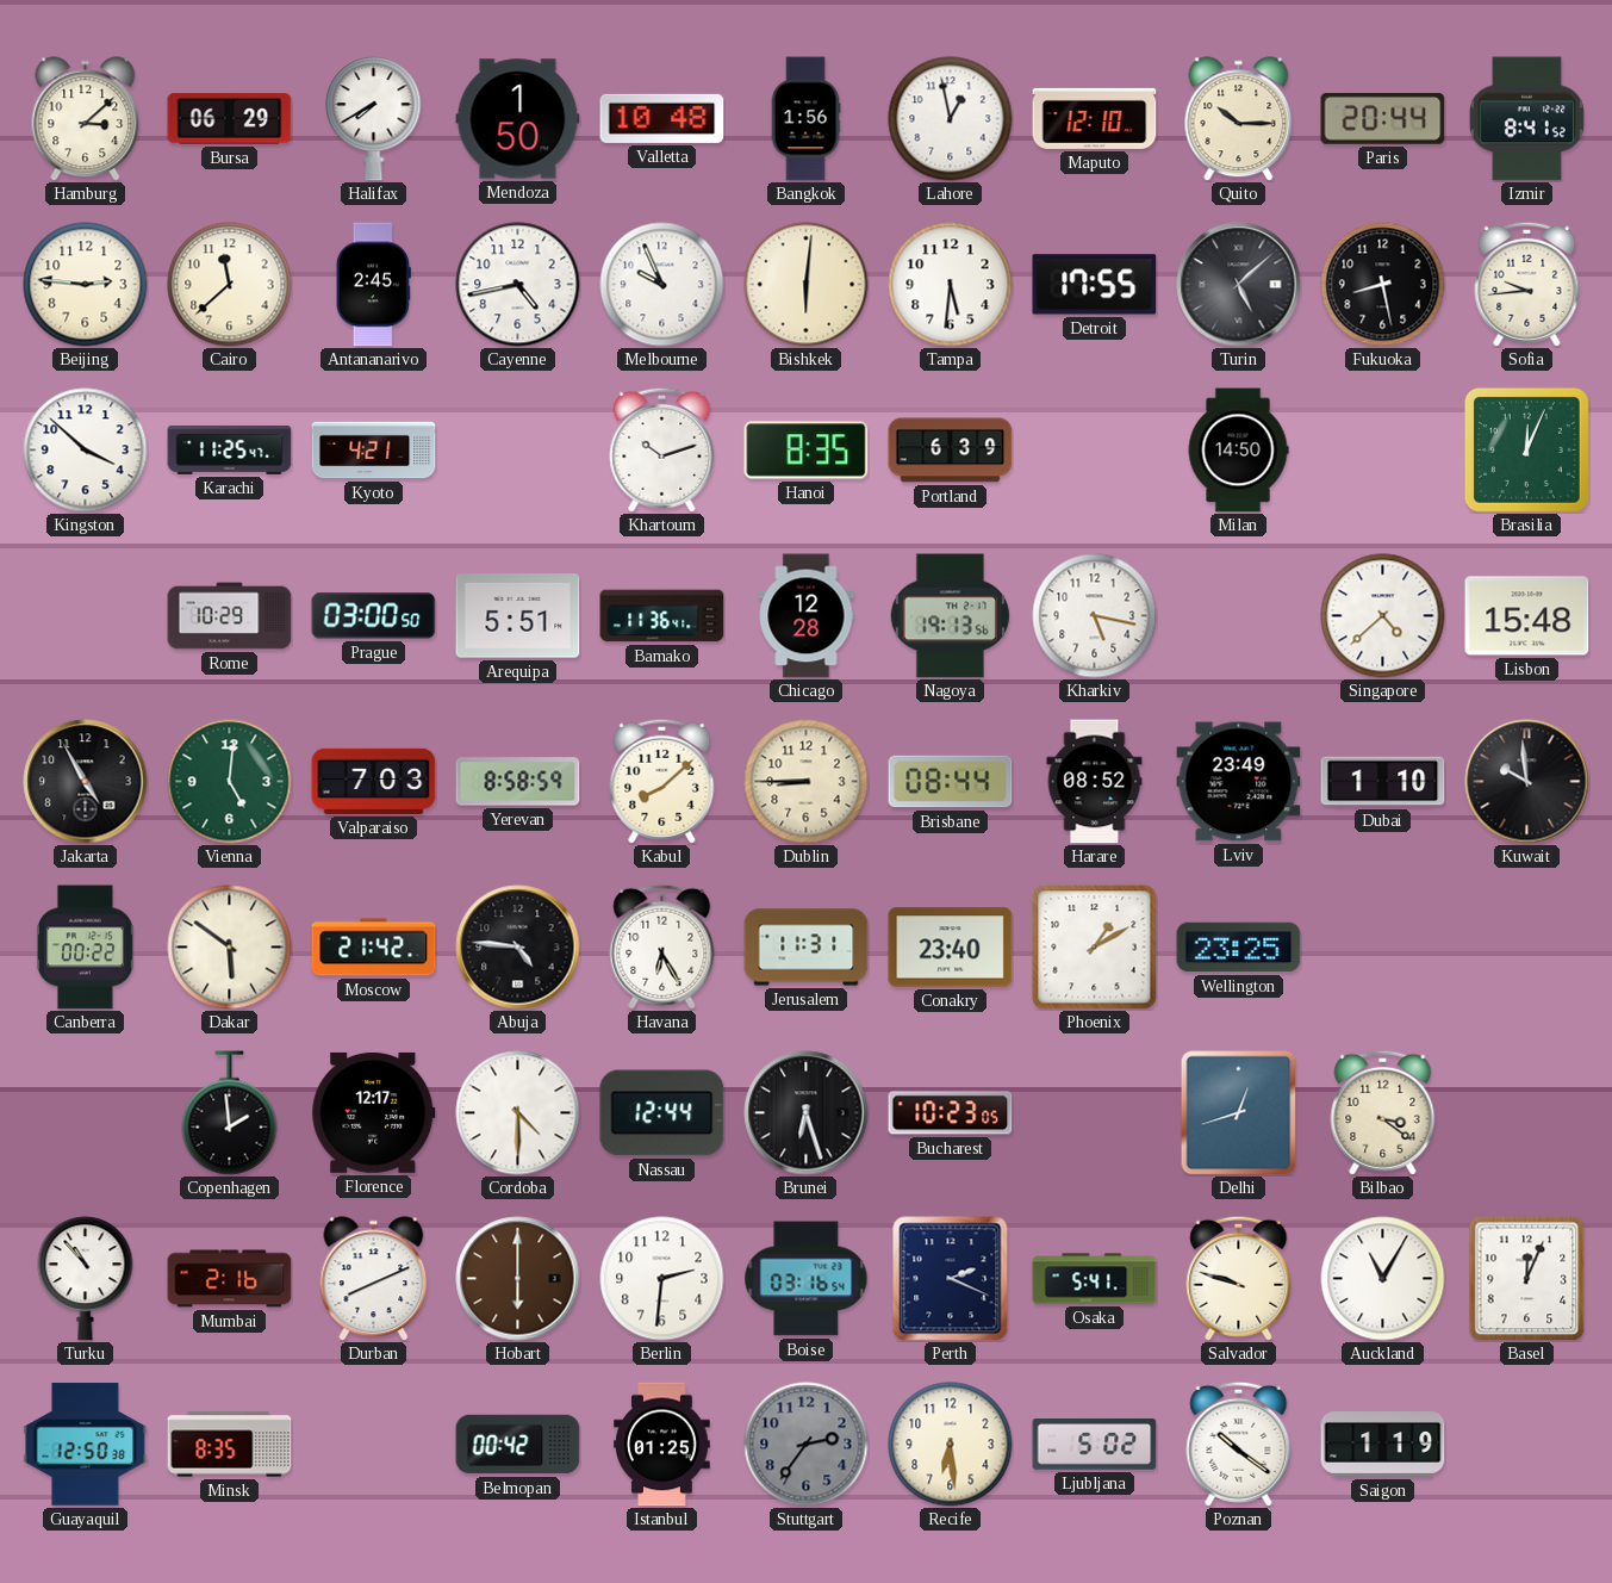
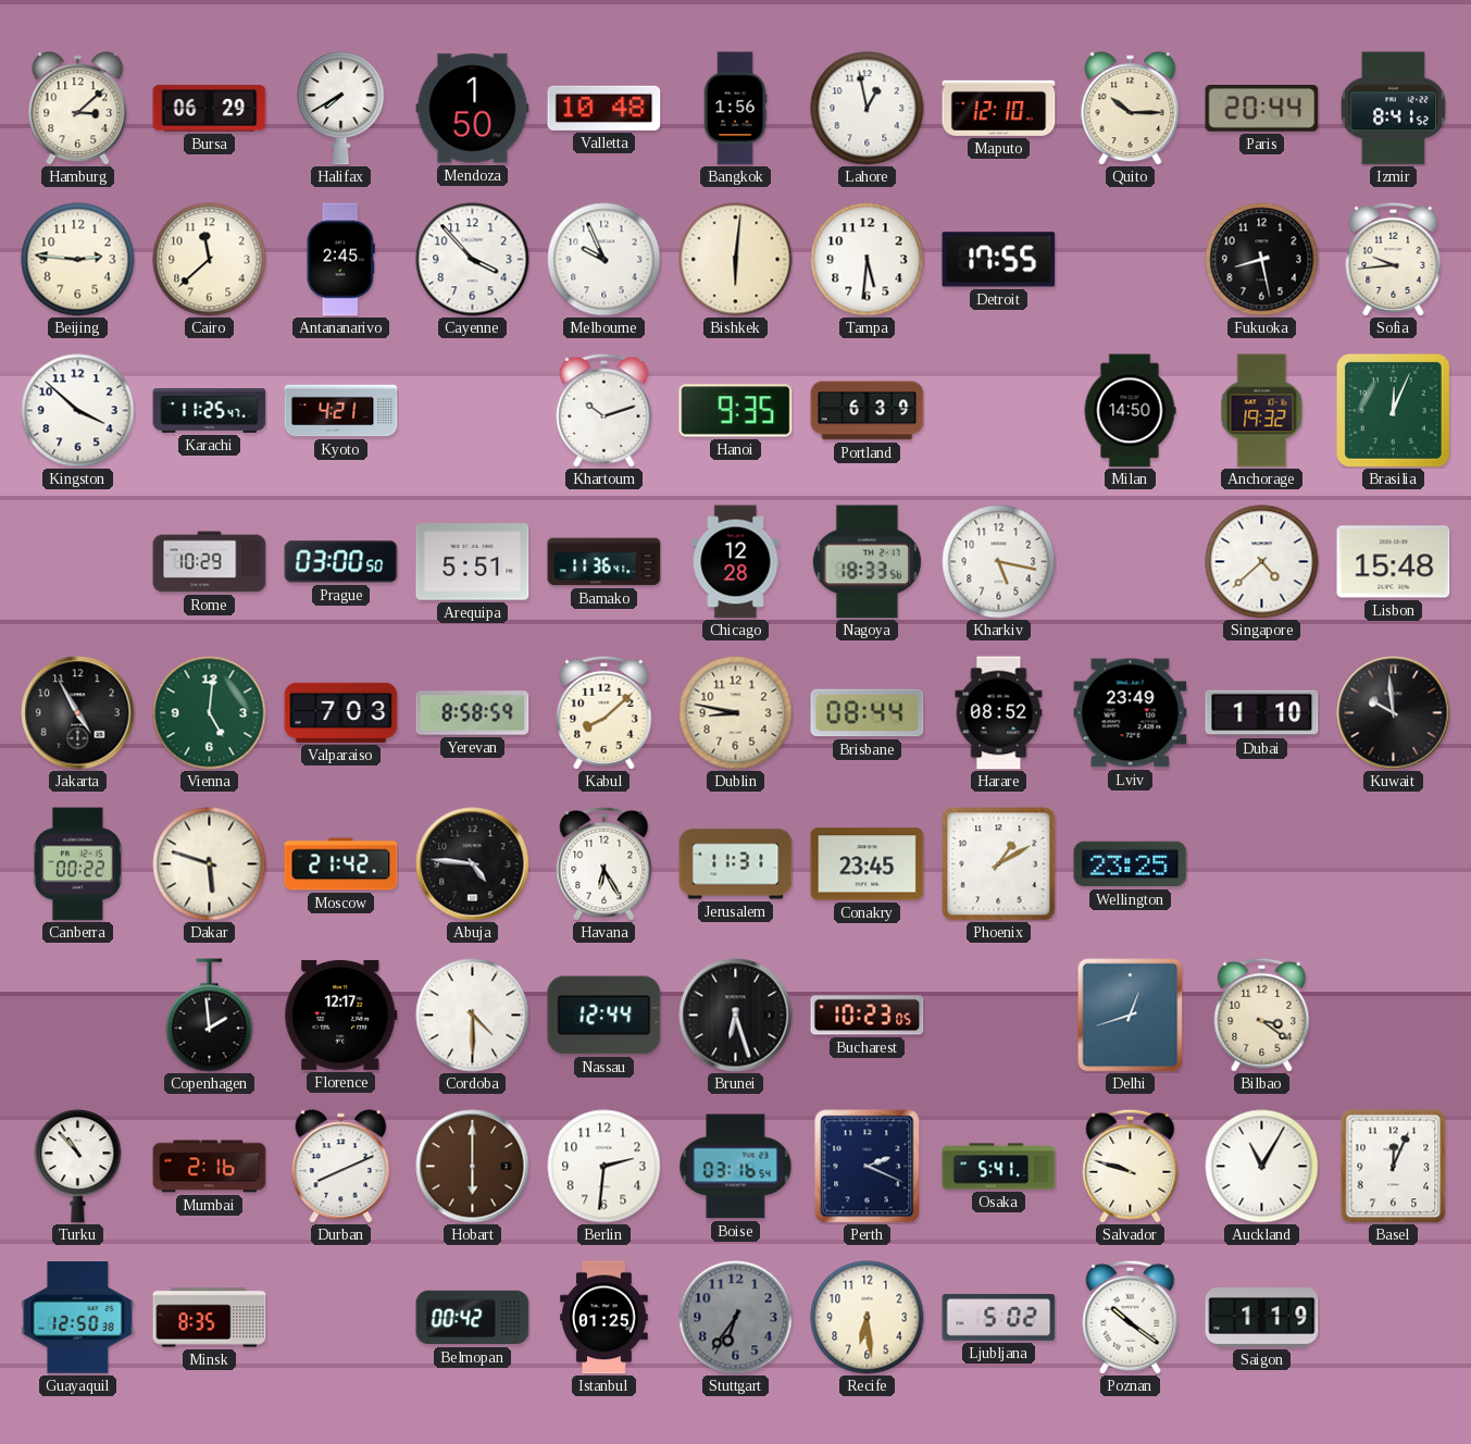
Cayenne: 4:43 -> 3:53 (473, 260)
Turin: 5:08 -> none (1239, 285)
Hanoi: 8:35 -> 9:35 (736, 411)
Anchorage: none -> 19:32 (1262, 411)
Nagoya: 19:13 -> 18:33 (867, 562)
Dublin: 8:45 -> 8:47 (736, 713)
Dakar: 5:51 -> 5:48 (210, 864)
Conakry: 23:40 -> 23:45 (868, 864)
Stuttgart: 2:36 -> 6:36 (736, 1318)
